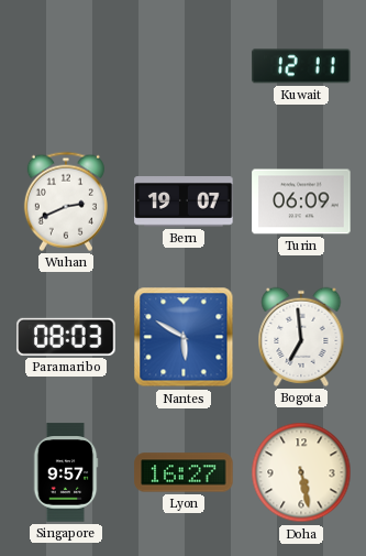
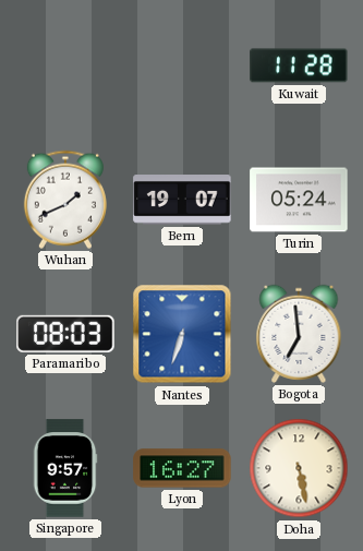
Kuwait: 12:11 -> 11:28 (299, 65)
Wuhan: 2:41 -> 1:41 (65, 200)
Turin: 06:09 -> 05:24 (299, 200)
Nantes: 5:50 -> 6:33 (182, 334)
